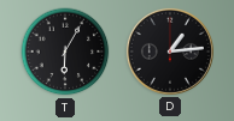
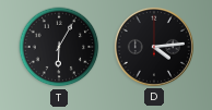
D: 1:14 -> 4:14 (154, 47)
